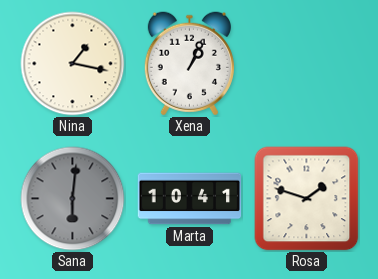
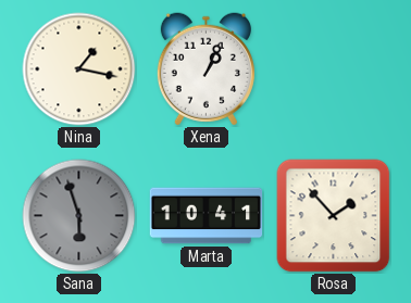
Sana: 6:01 -> 5:57 (79, 216)
Rosa: 1:48 -> 1:53 (334, 216)
